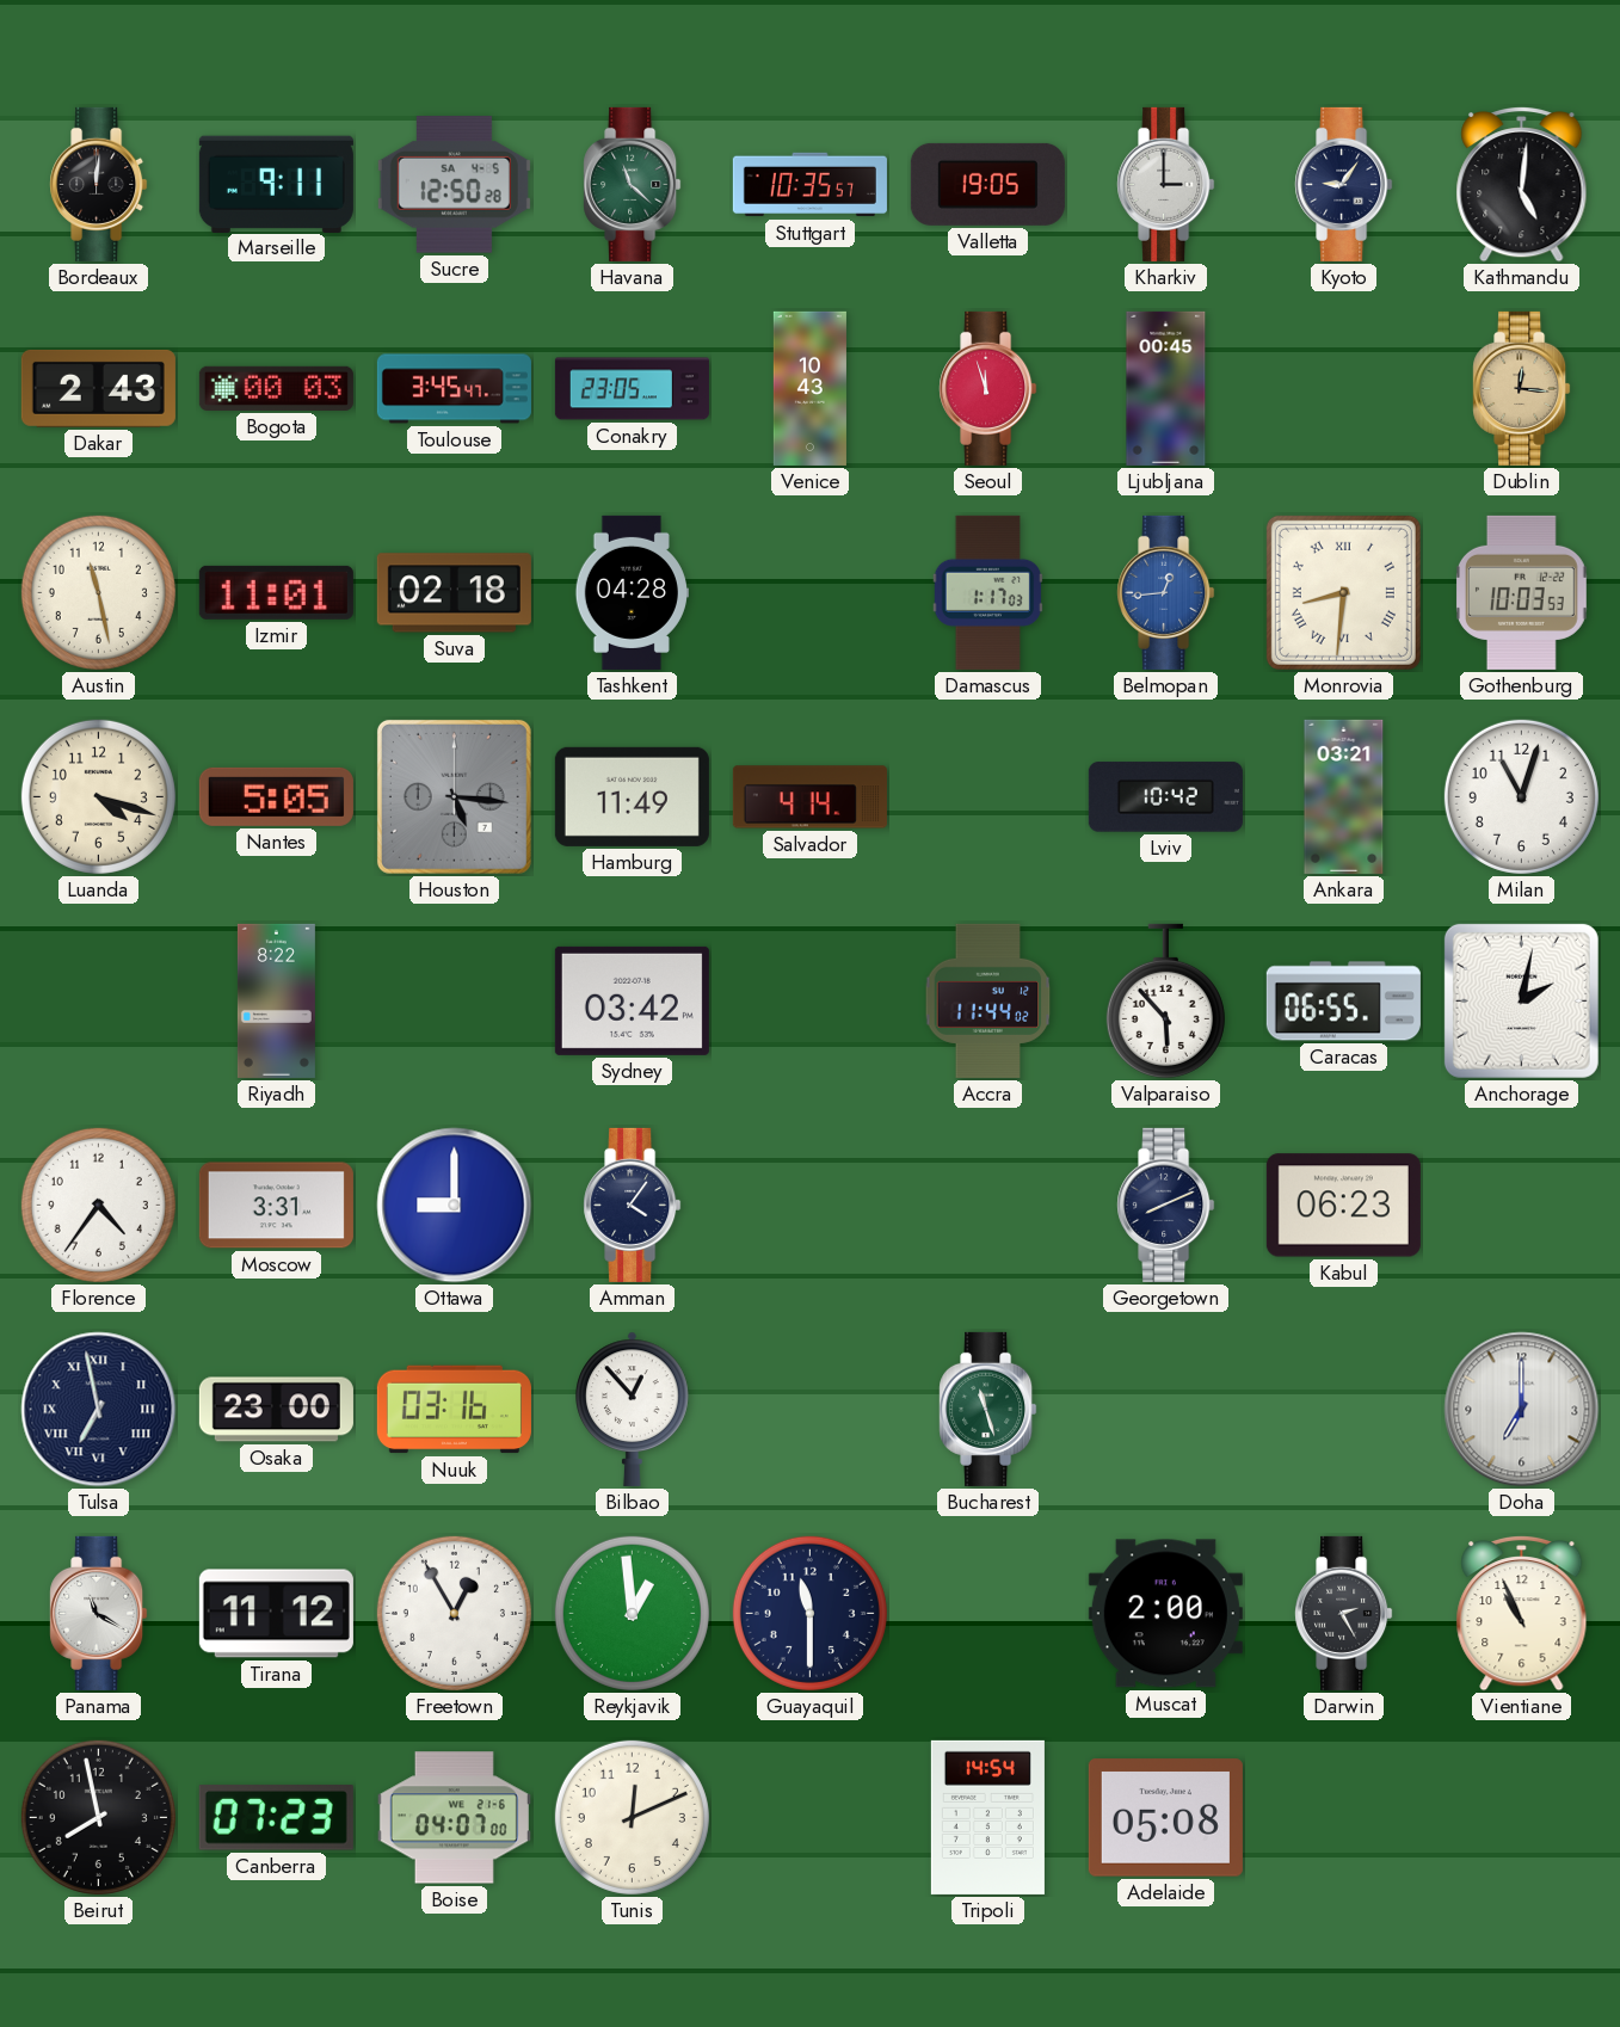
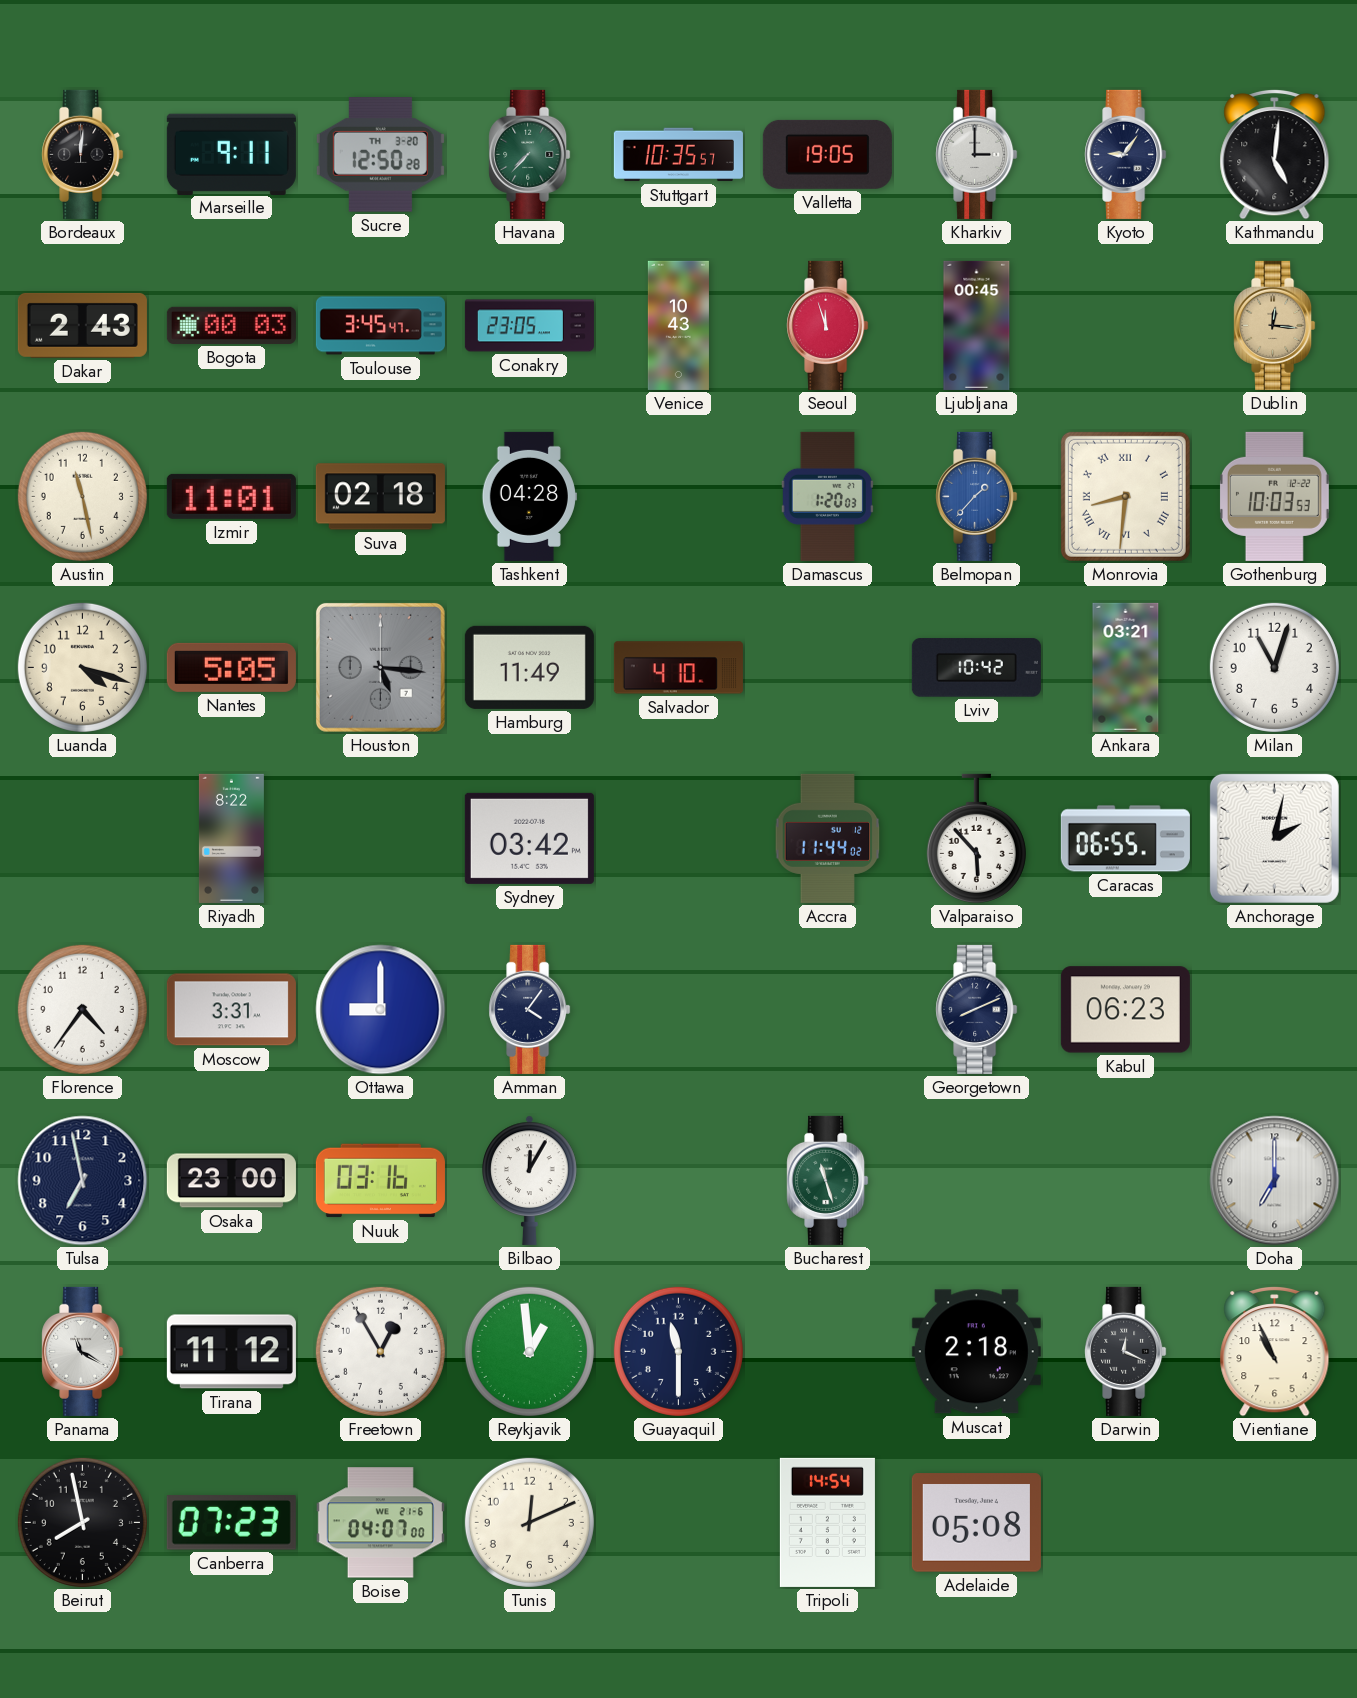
Sucre date: SA 4-5 -> TH 3-20 (380, 155)
Havana: 11:22 -> 7:37 (530, 154)
Damascus: 1:17 -> 1:20 (827, 496)
Belmopan: 12:44 -> 1:37 (977, 496)
Salvador: 4:14 -> 4:10 (678, 668)
Tulsa numerals: Roman -> Arabic (83, 1181)
Bilbao: 12:53 -> 12:05 (530, 1180)
Muscat: 2:00 -> 2:18 (976, 1352)
Darwin: 2:25 -> 12:19 (1126, 1351)
